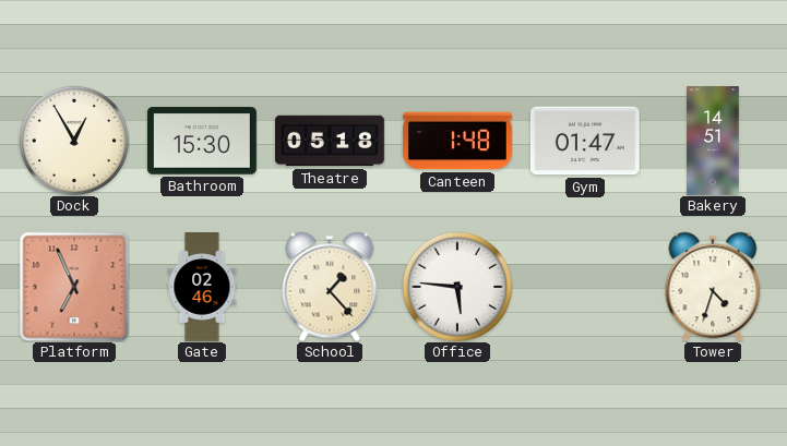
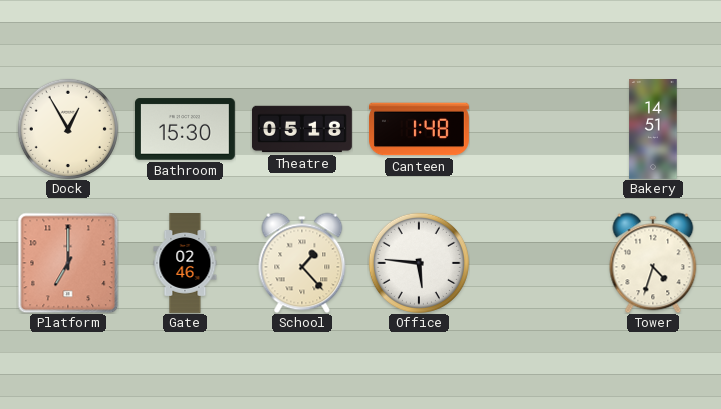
Gym: 01:47 -> none (585, 141)
Platform: 6:56 -> 7:00 (68, 263)
